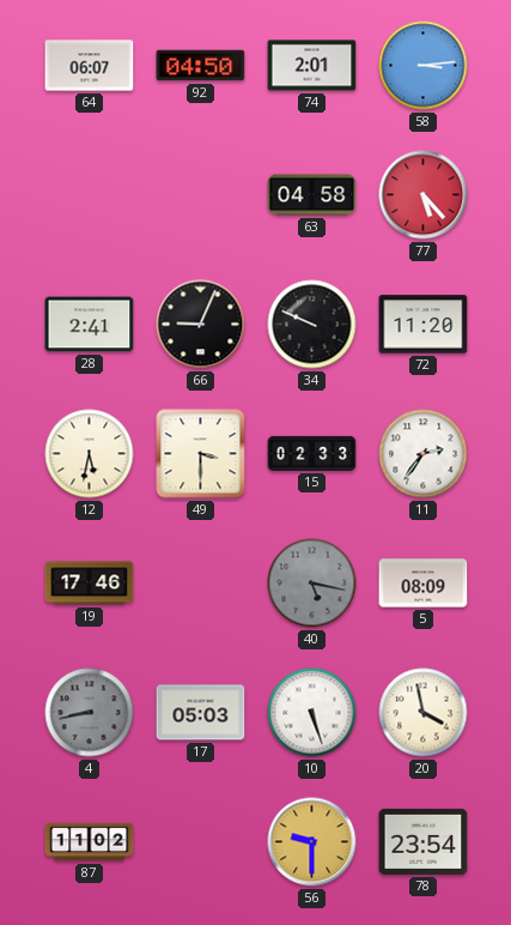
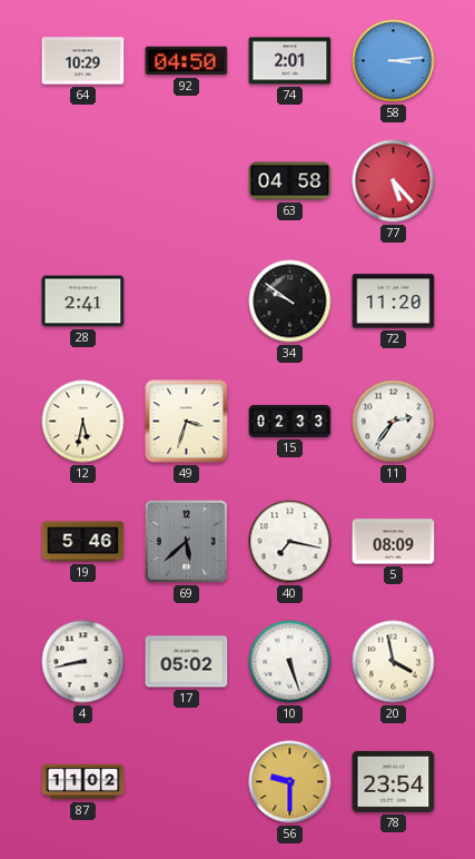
64: 06:07 -> 10:29 (83, 61)
66: 9:04 -> none (201, 325)
34: 9:49 -> 9:51 (290, 302)
49: 3:30 -> 3:33 (187, 422)
19: 17:46 -> 5:46 (83, 542)
69: none -> 5:38 (187, 542)
40: 5:17 -> 7:17 (290, 542)
40 dial: grey -> white (290, 542)
4 dial: grey -> white (83, 662)
17: 05:03 -> 05:02 (187, 662)
